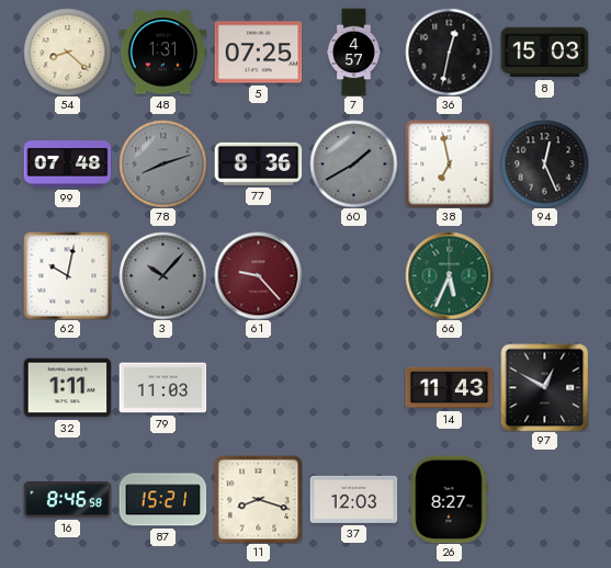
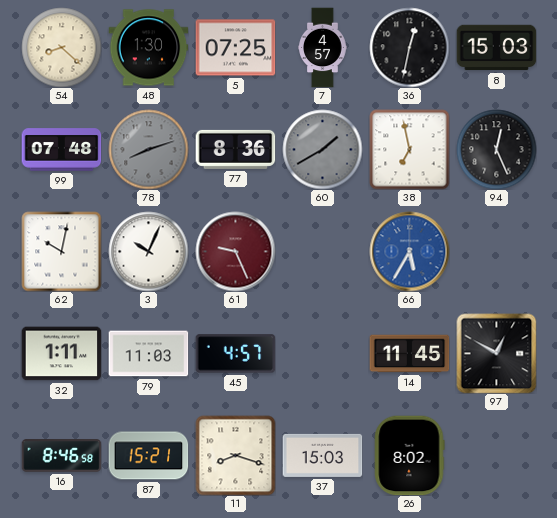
48: 1:31 -> 1:30 (148, 48)
3: 10:07 -> 10:04 (148, 251)
3 dial: grey -> white (148, 251)
61: 9:23 -> 9:26 (235, 251)
66: 5:34 -> 5:35 (409, 251)
66 dial: green -> blue (409, 251)
45: none -> 4:57 (235, 354)
14: 11:43 -> 11:45 (409, 354)
37: 12:03 -> 15:03 (322, 455)
26: 8:27 -> 8:02 (410, 455)
